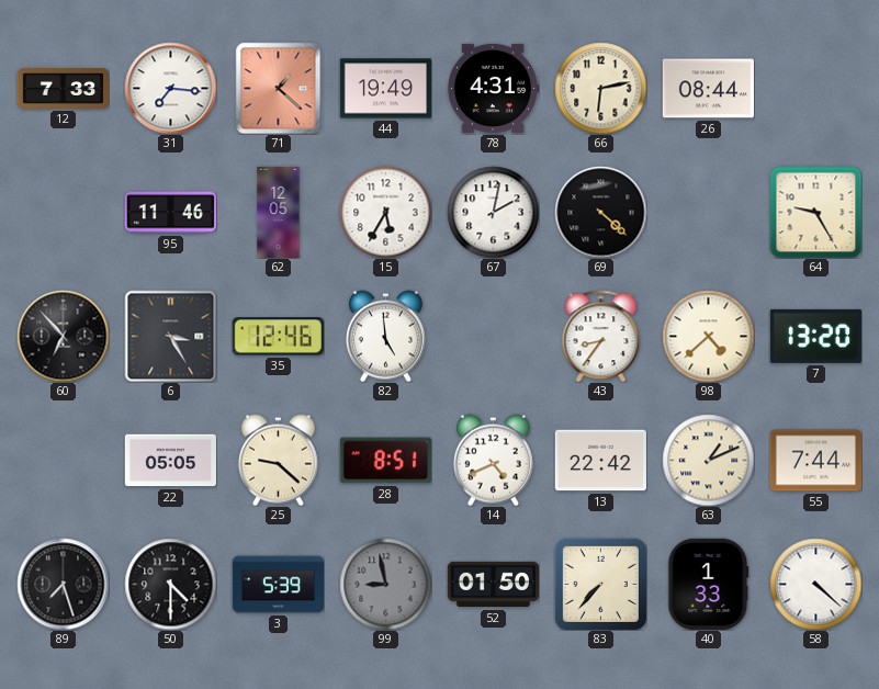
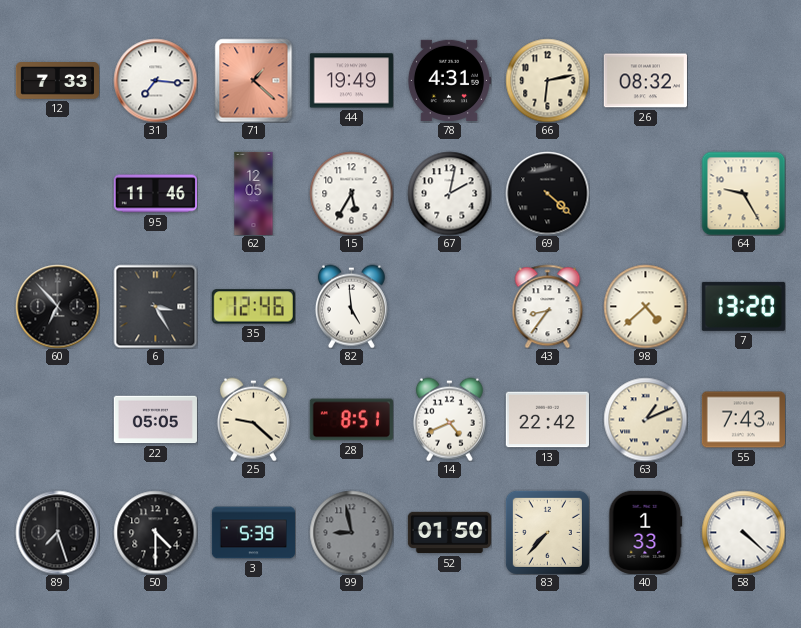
26: 08:44 -> 08:32 (645, 81)
55: 7:44 -> 7:43 (743, 420)
